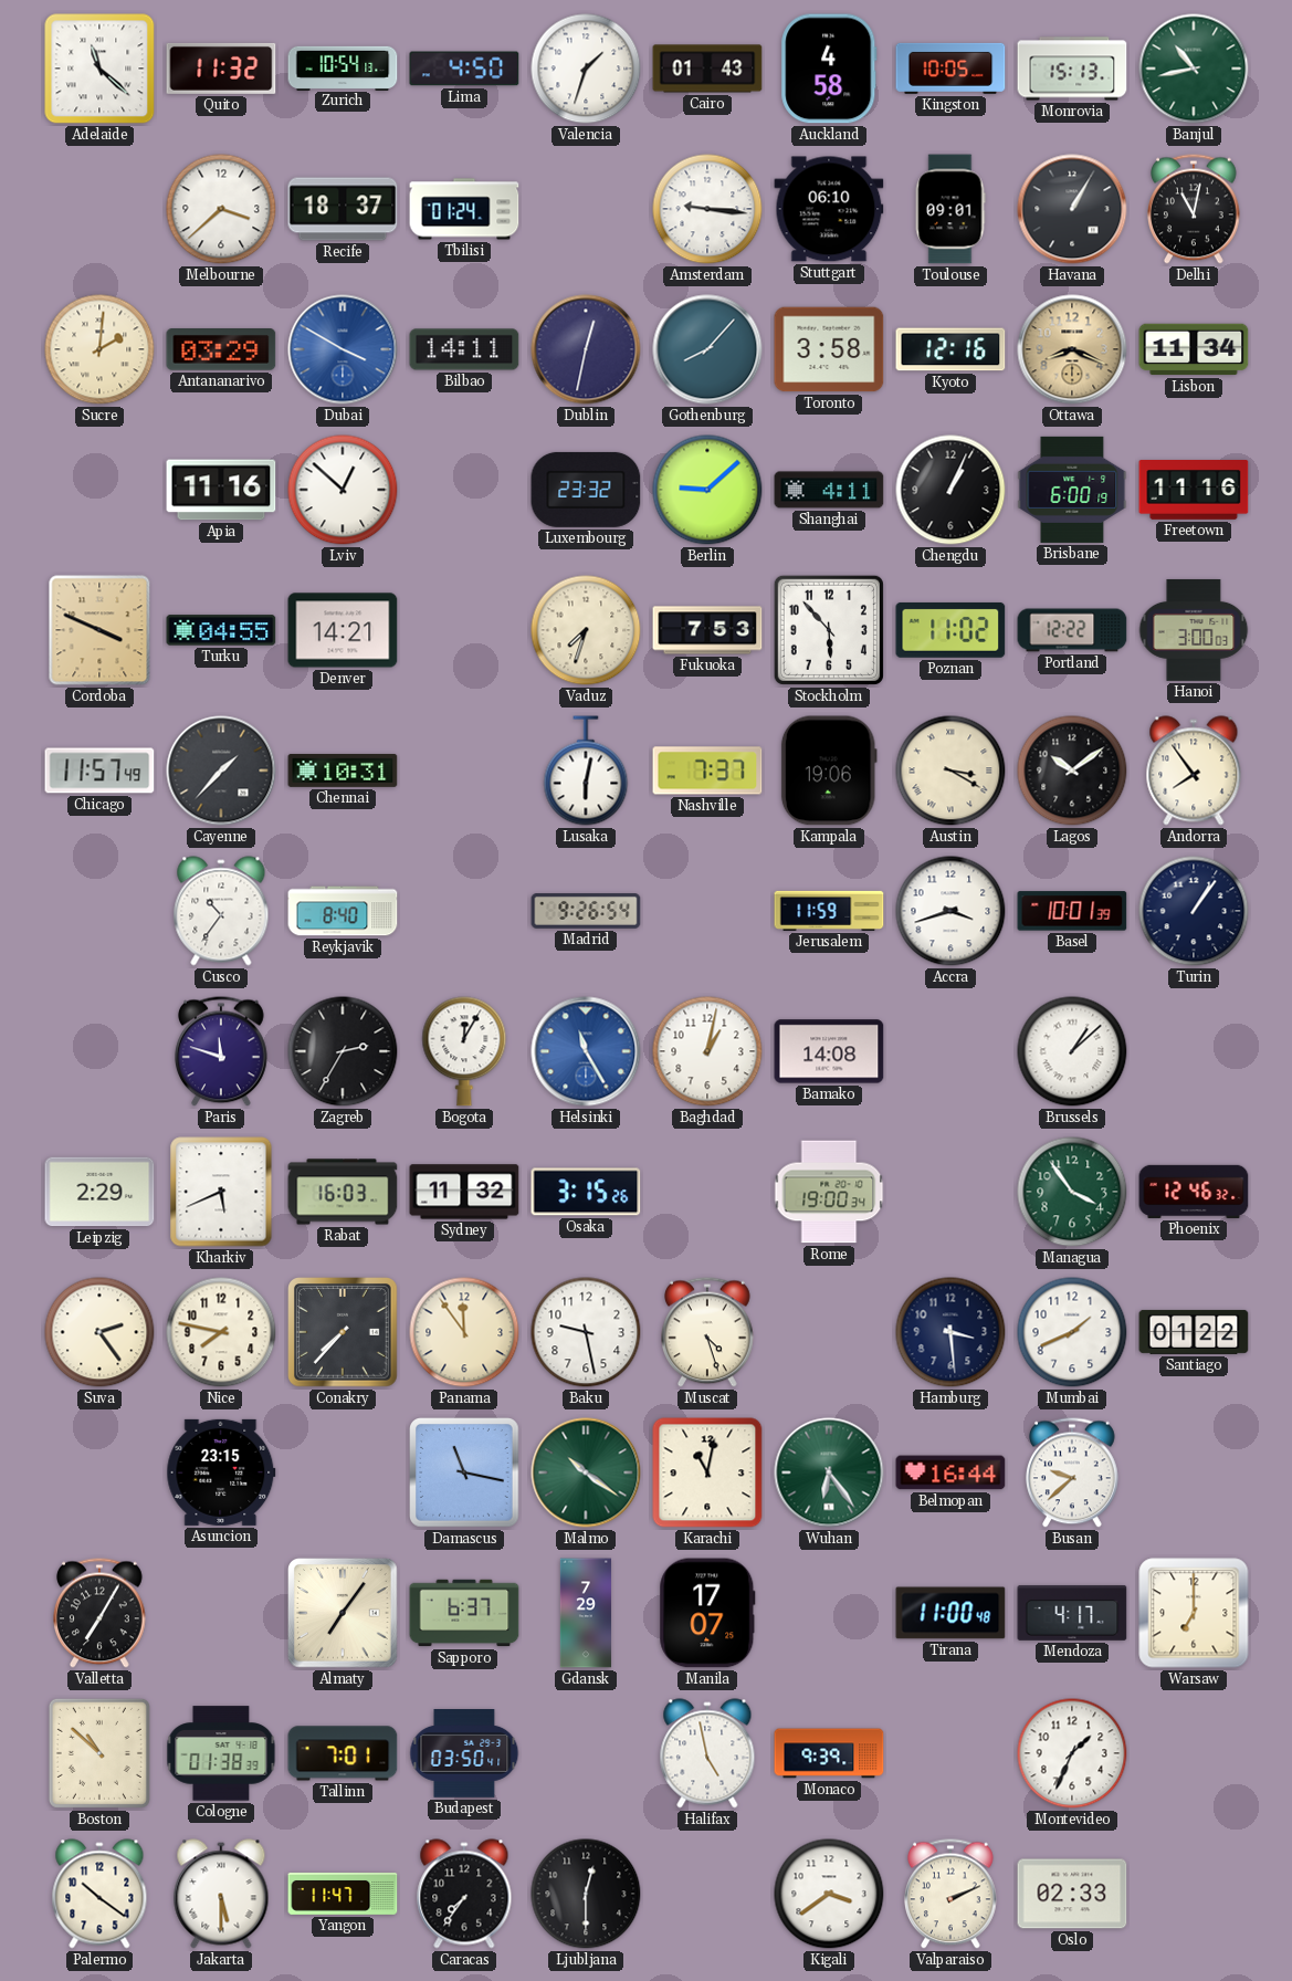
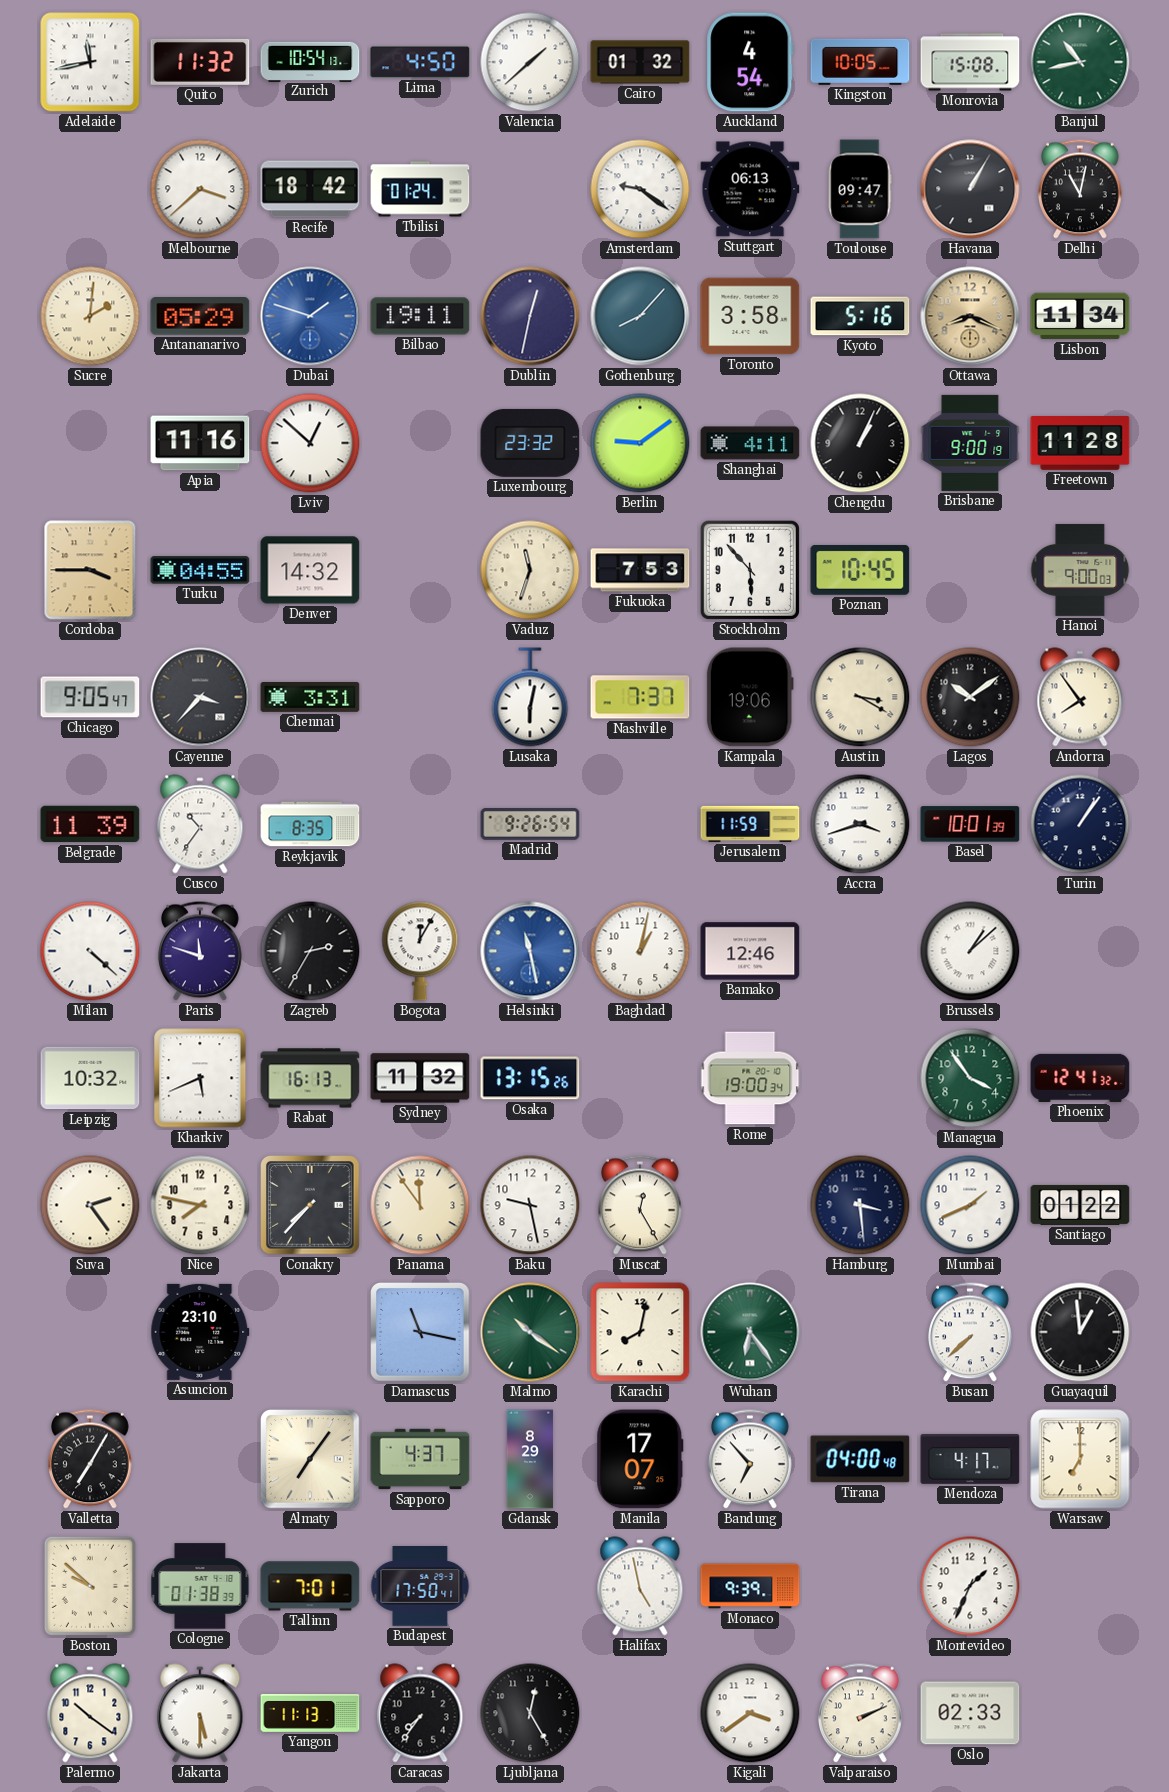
Adelaide: 11:22 -> 11:43 (90, 62)
Valencia: 1:33 -> 1:38 (530, 62)
Cairo: 01:43 -> 01:32 (640, 62)
Auckland: 4:58 -> 4:54 (750, 62)
Monrovia: 15:13 -> 15:08 (970, 62)
Recife: 18:37 -> 18:42 (310, 189)
Amsterdam: 9:16 -> 9:21 (640, 189)
Stuttgart: 06:10 -> 06:13 (750, 189)
Toulouse: 09:01 -> 09:47 (860, 189)
Antananarivo: 03:29 -> 05:29 (200, 316)
Dubai: 3:50 -> 1:48 (310, 316)
Bilbao: 14:11 -> 19:11 (420, 316)
Kyoto: 12:16 -> 5:16 (860, 316)
Berlin: 9:08 -> 9:09 (640, 443)
Brisbane: 6:00 -> 9:00 (970, 443)
Freetown: 11:16 -> 11:28 (1080, 443)
Cordoba: 3:49 -> 3:45 (90, 570)
Denver: 14:21 -> 14:32 (310, 570)
Vaduz: 7:33 -> 11:33 (530, 570)
Poznan: 11:02 -> 10:45 (860, 570)
Portland: 12:22 -> none (1072, 630)
Hanoi: 3:00 -> 9:00 (1080, 570)
Chicago: 11:57 -> 9:05 (90, 697)
Cayenne: 1:37 -> 3:37 (200, 697)
Chennai: 10:31 -> 3:31 (310, 697)
Belgrade: none -> 11:39 (90, 824)
Reykjavik: 8:40 -> 8:35 (310, 824)
Milan: none -> 4:22 (90, 951)
Helsinki: 11:25 -> 11:28 (530, 951)
Bamako: 14:08 -> 12:46 (750, 951)
Leipzig: 2:29 -> 10:32 (90, 1078)
Rabat: 16:03 -> 16:13 (310, 1078)
Osaka: 3:15 -> 13:15 (530, 1078)
Phoenix: 12:46 -> 12:41 (1080, 1078)
Muscat: 4:27 -> 12:25 (641, 1205)
Asuncion: 23:15 -> 23:10 (200, 1332)
Karachi: 11:02 -> 8:02 (640, 1332)
Belmopan: 16:44 -> none (950, 1472)
Busan: 9:38 -> 7:38 (971, 1332)
Guayaquil: none -> 12:59 (1080, 1332)
Sapporo: 6:37 -> 4:37 (420, 1459)
Gdansk: 7:29 -> 8:29 (530, 1459)
Bandung: none -> 6:53 (751, 1459)
Tirana: 11:00 -> 04:00 (860, 1459)
Boston: 10:52 -> 9:52 (90, 1586)
Budapest: 03:50 -> 17:50 (420, 1587)
Yangon: 11:47 -> 11:13 (310, 1713)
Ljubljana: 12:30 -> 12:25 (530, 1713)
